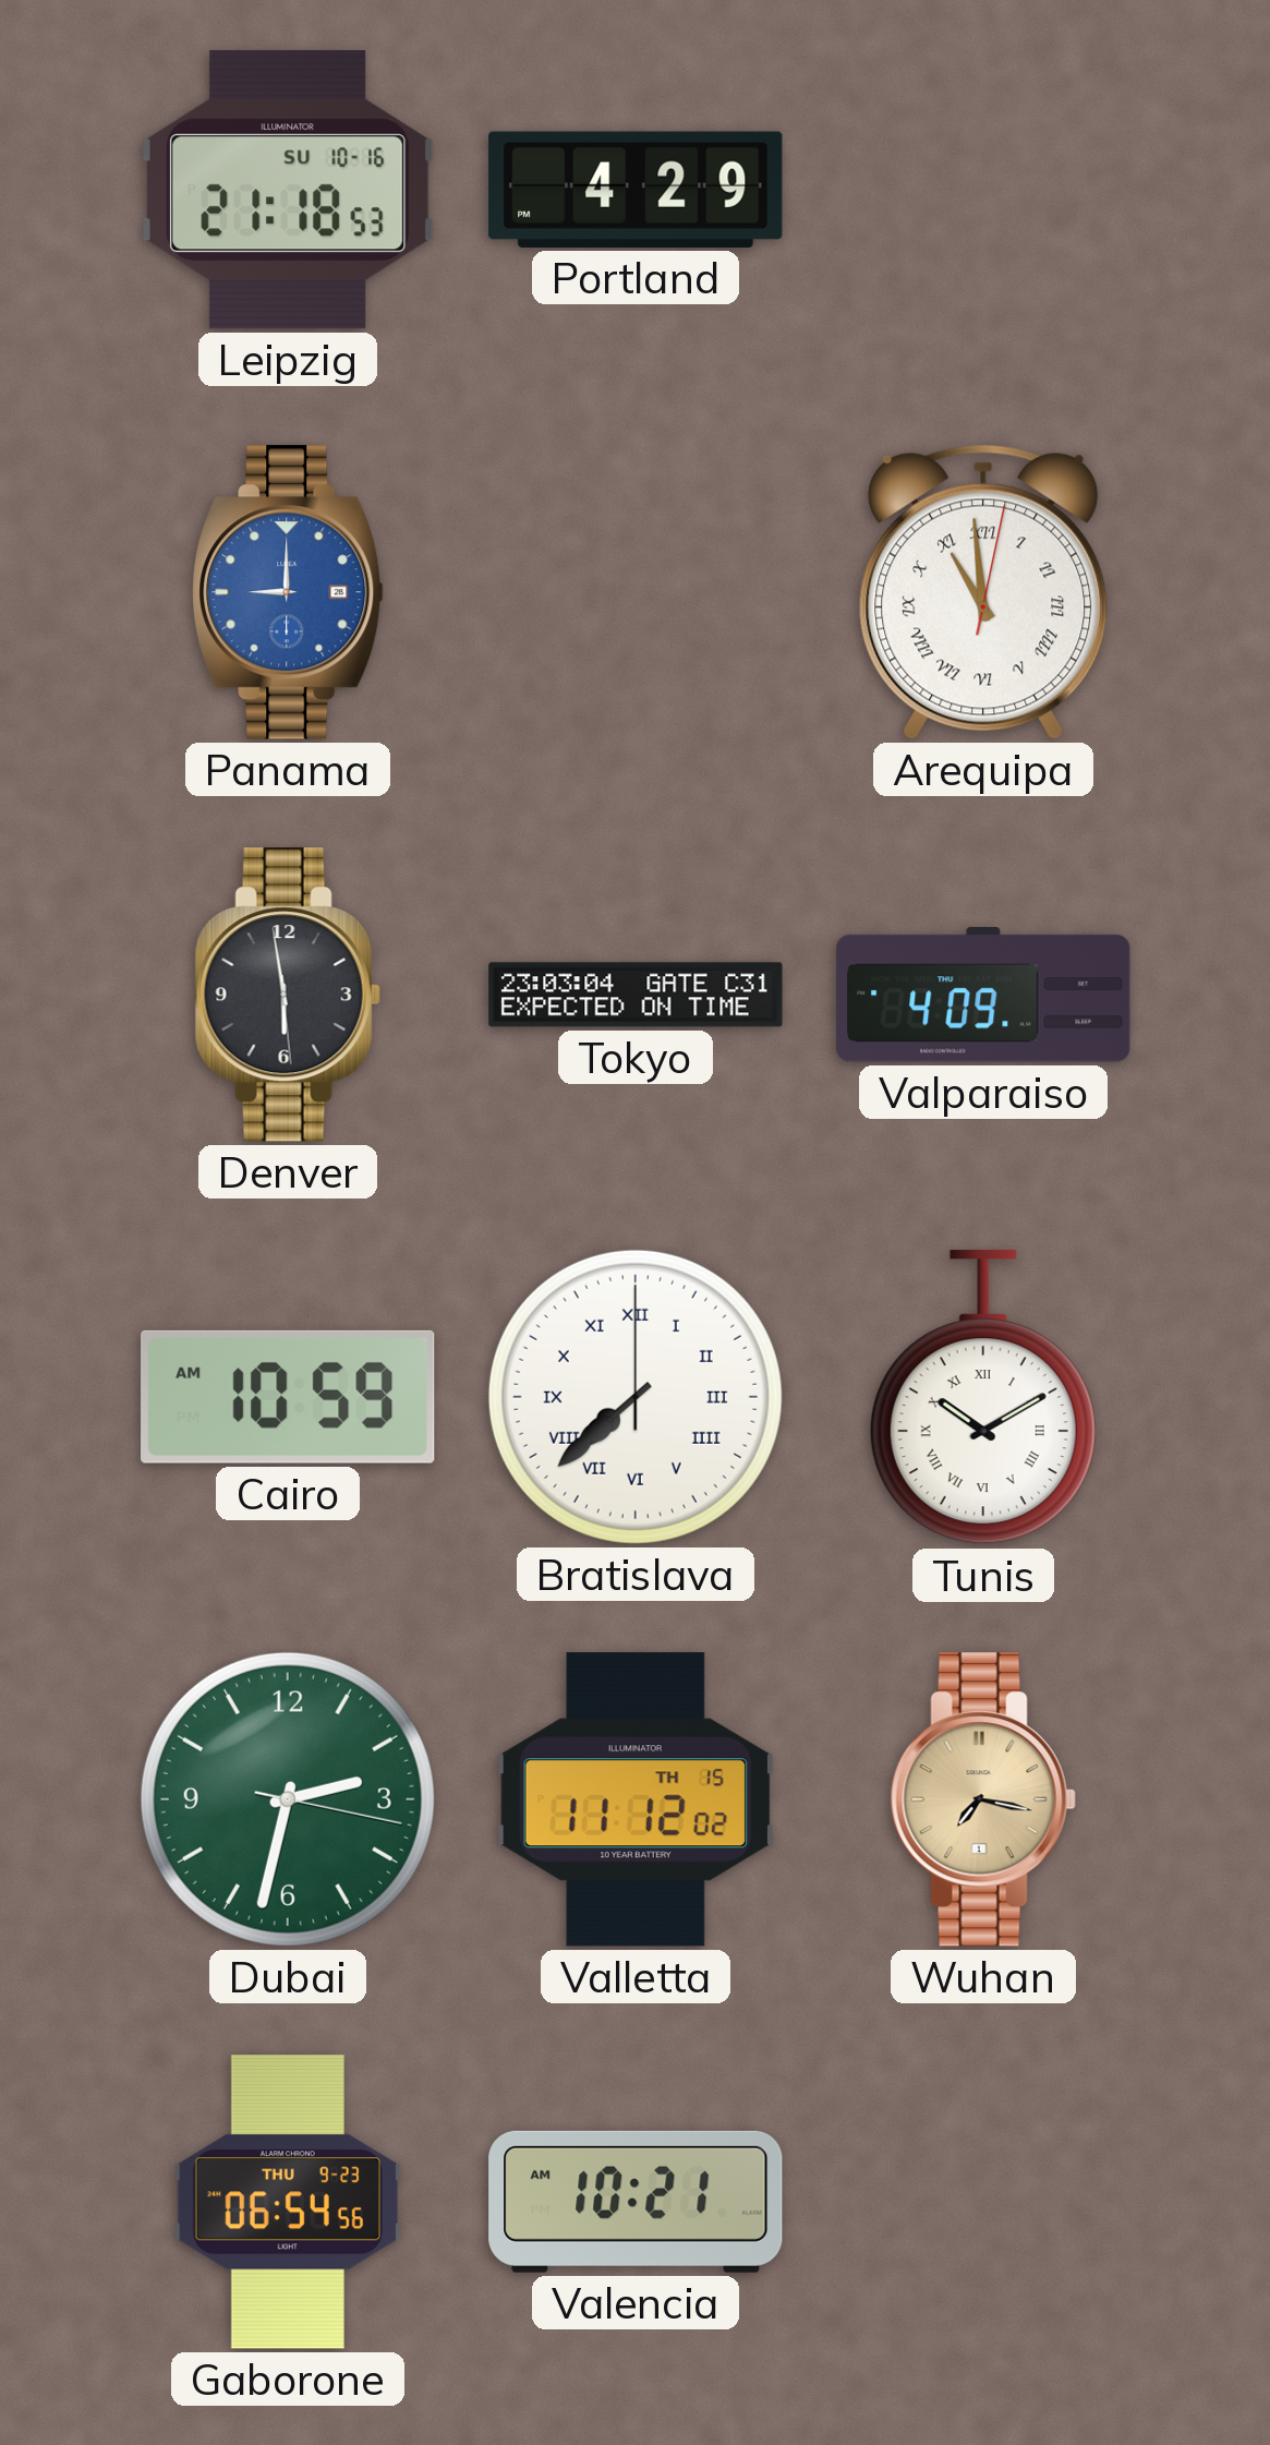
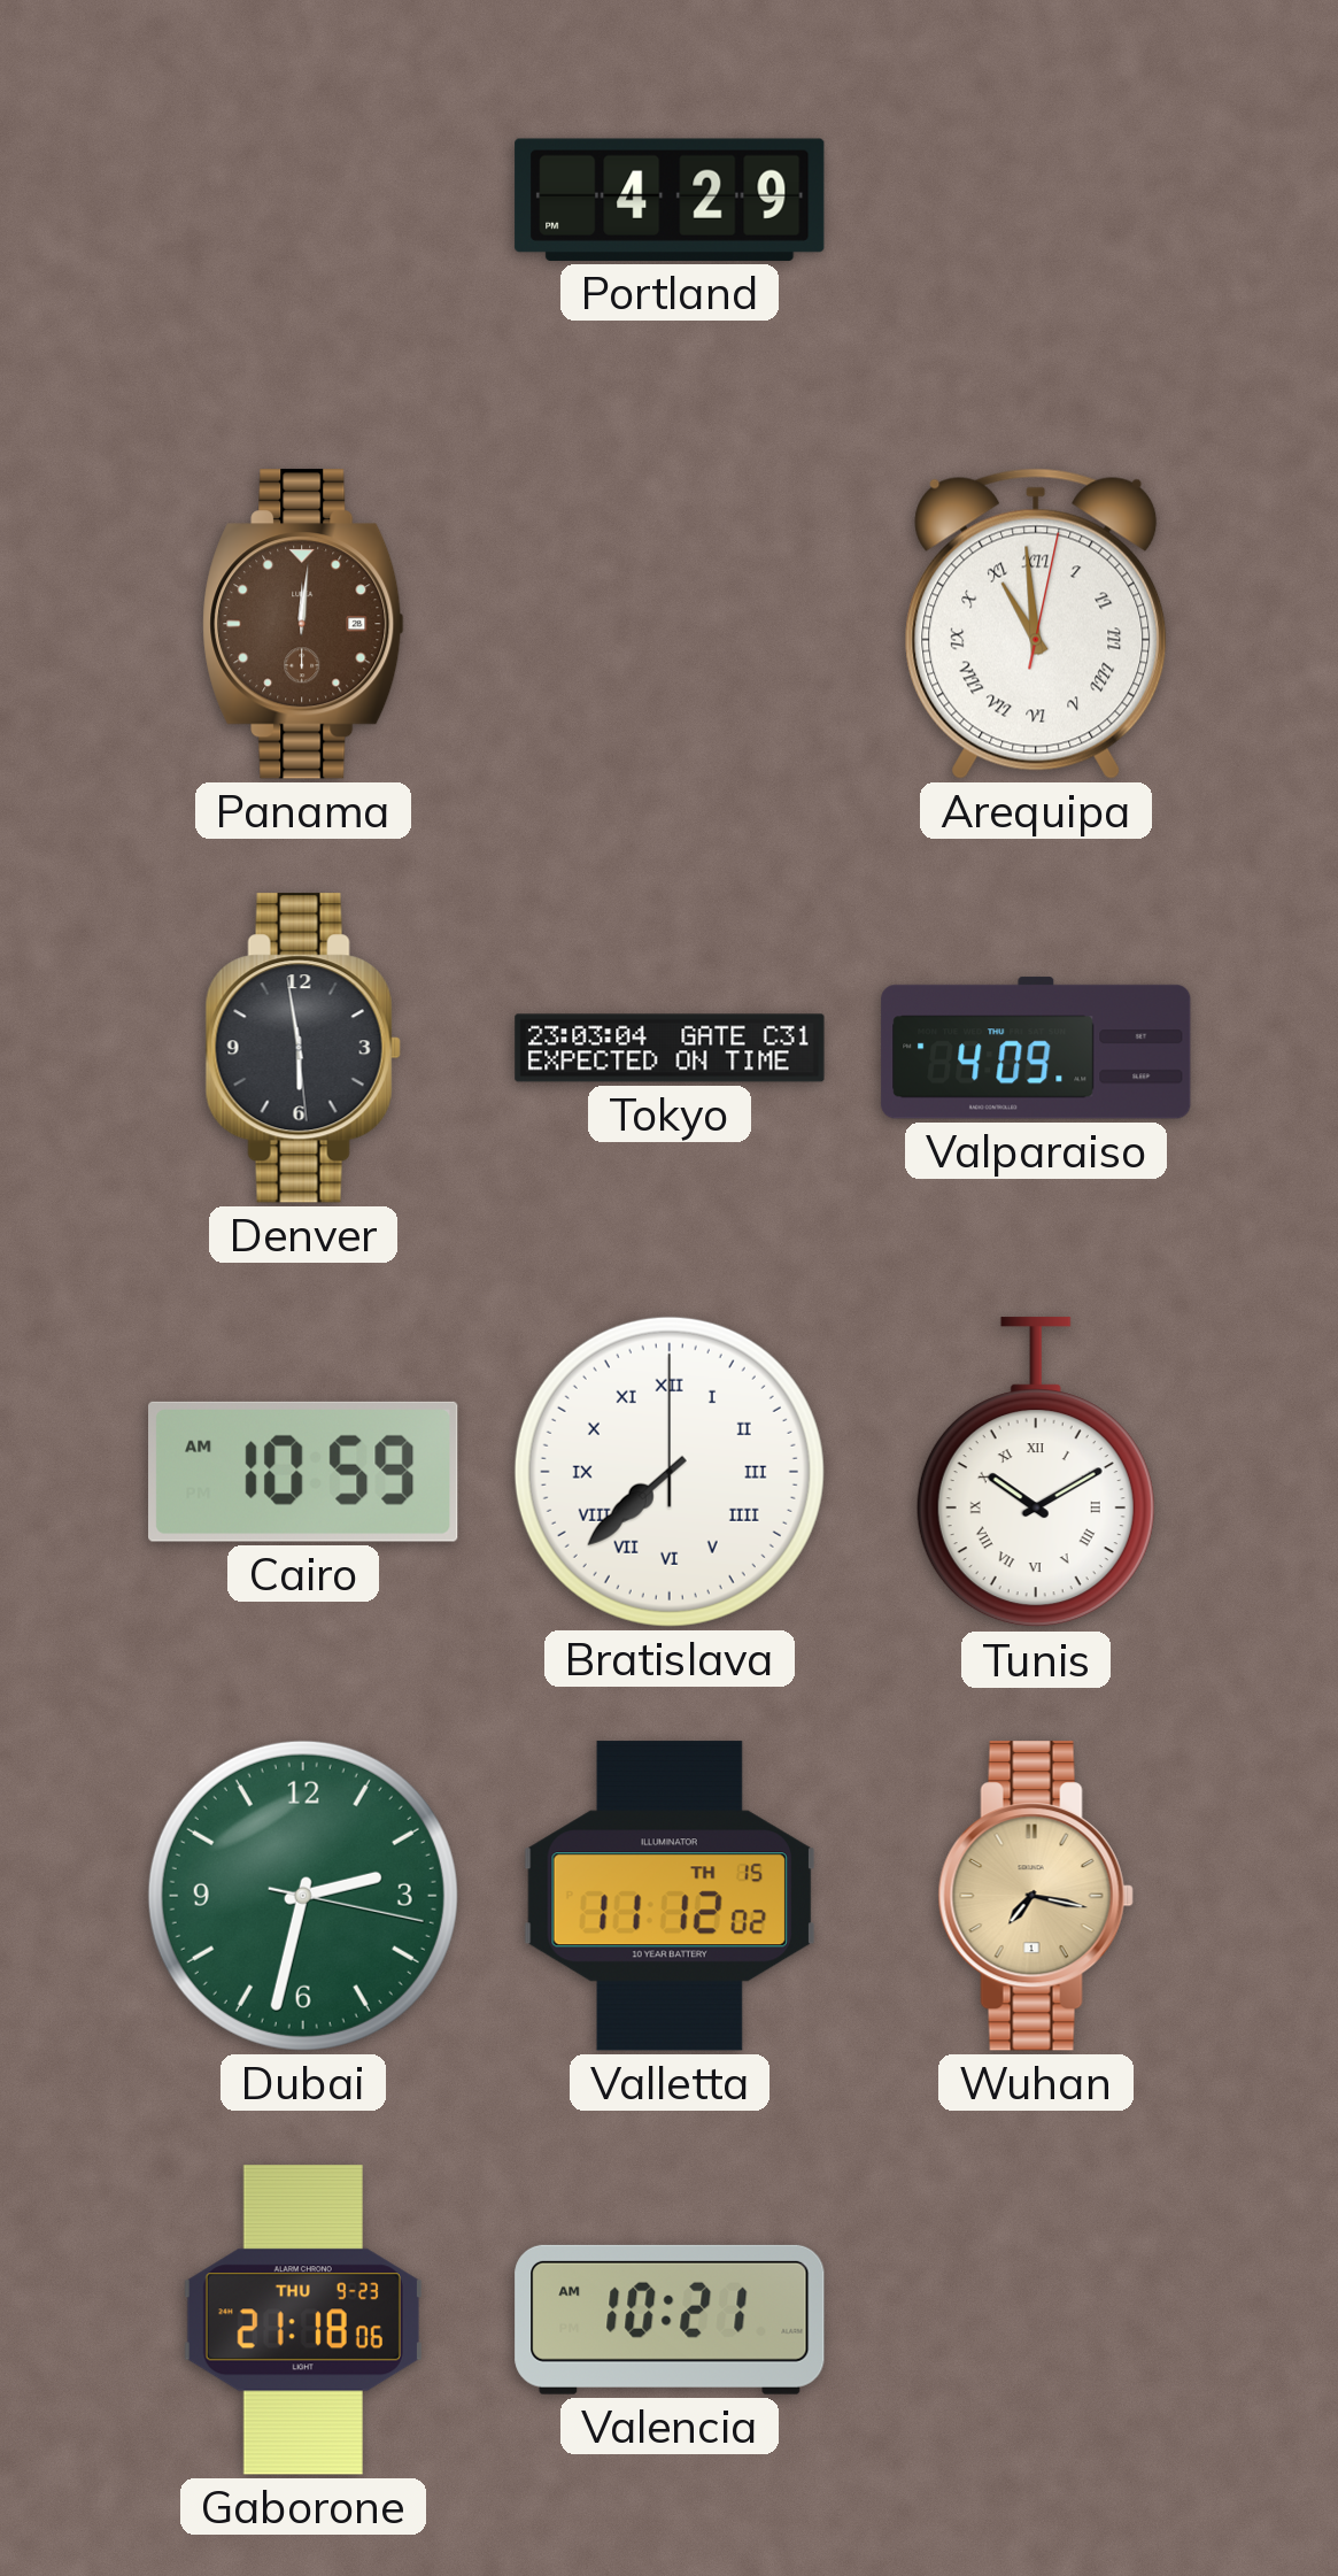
Leipzig: 21:18 -> none (288, 190)
Panama: 9:00 -> 12:01 (303, 624)
Panama dial: blue -> brown (303, 624)
Gaborone: 06:54 -> 21:18 (303, 2320)
